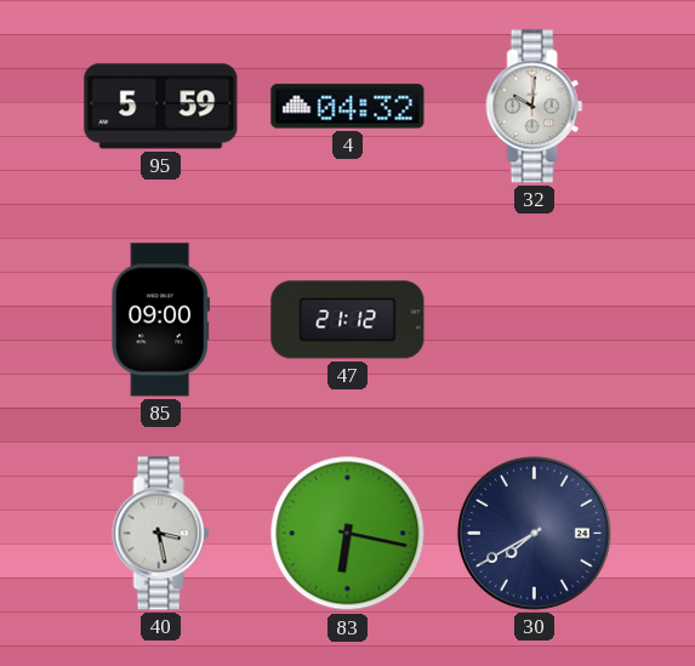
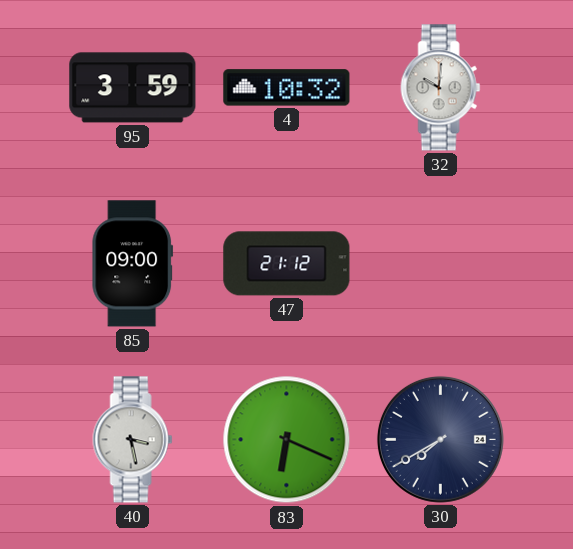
95: 5:59 -> 3:59 (133, 88)
4: 04:32 -> 10:32 (287, 88)
83: 6:17 -> 6:19 (287, 440)
